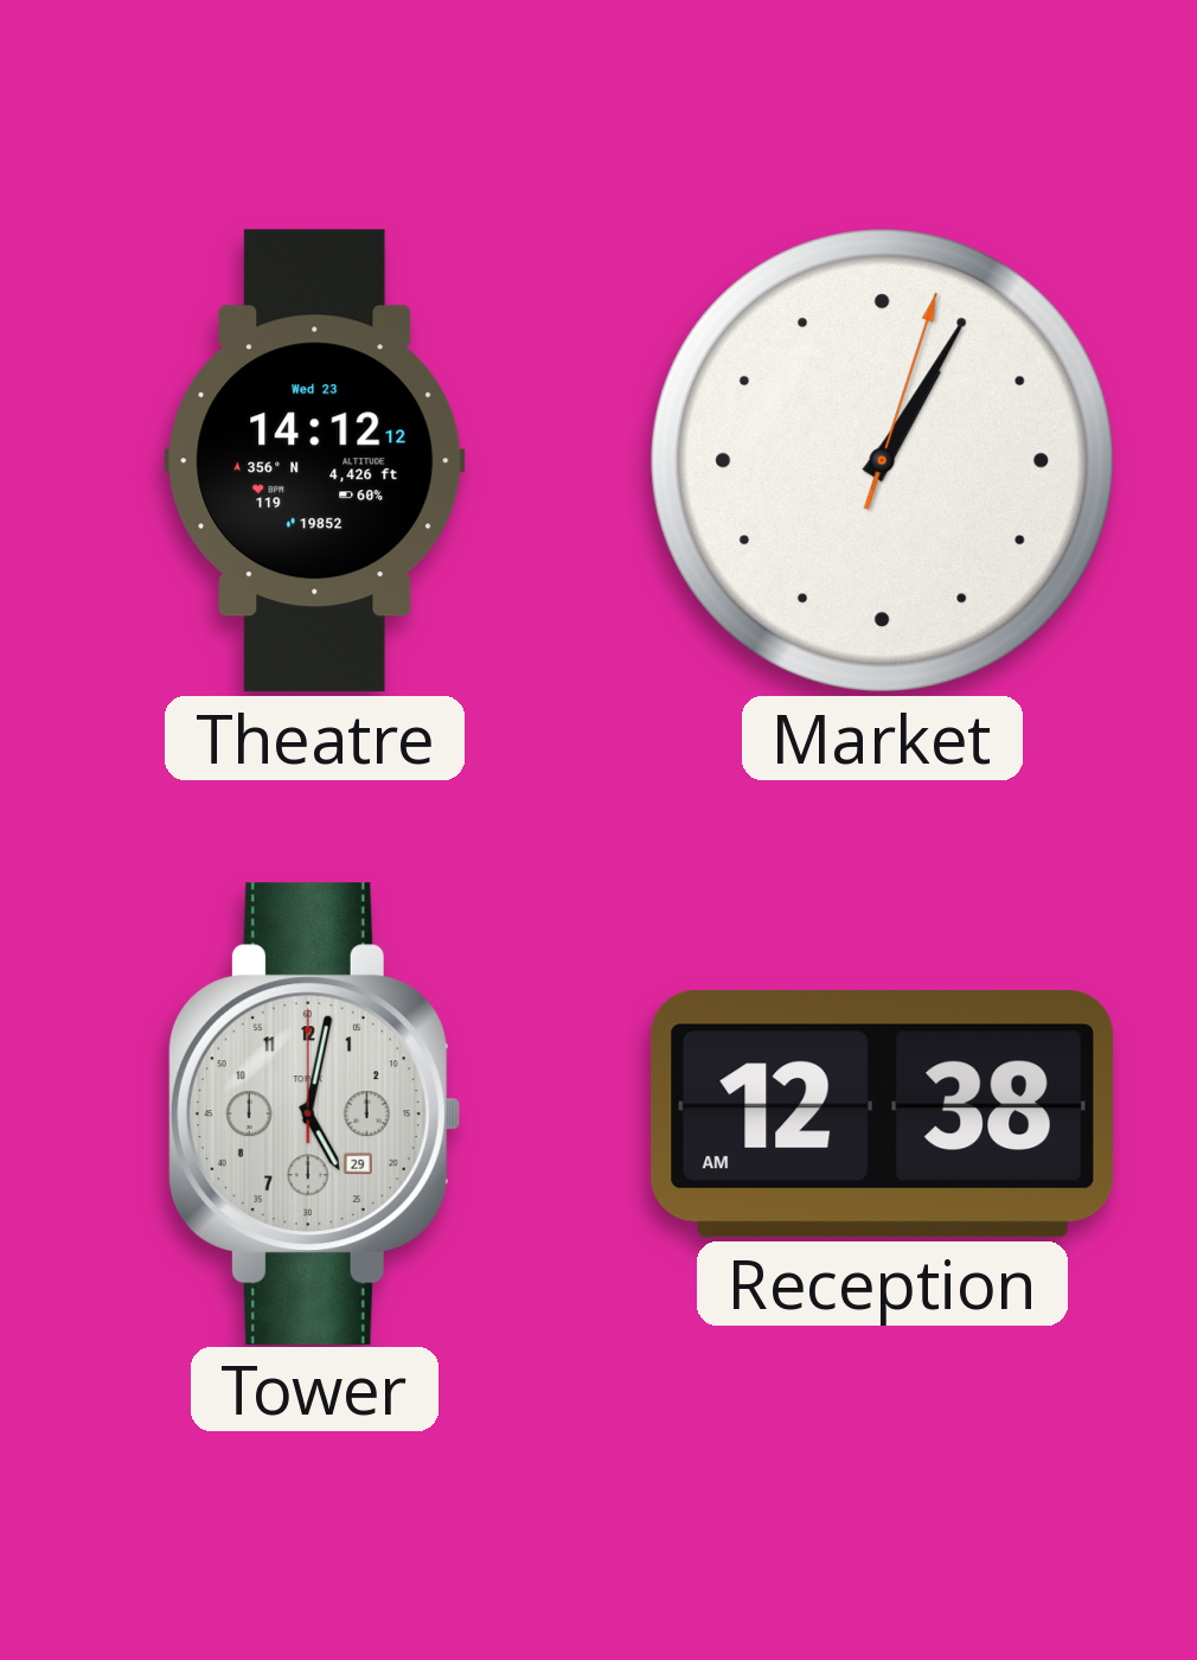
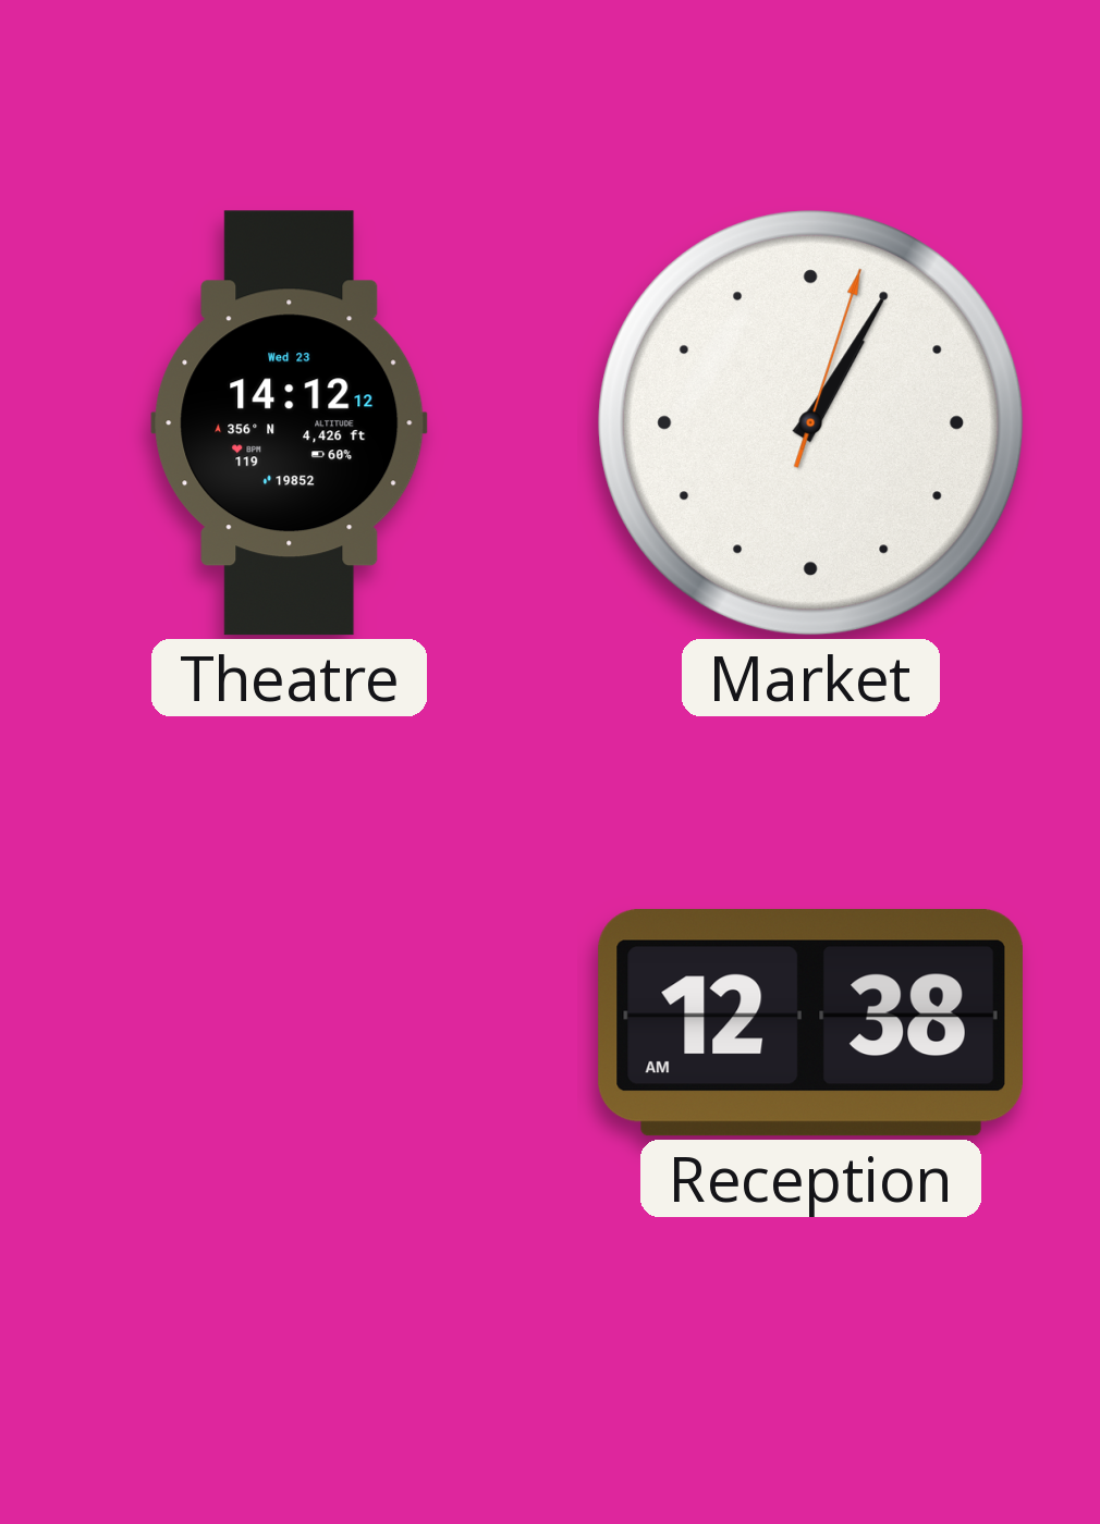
Tower: 5:02 -> none (314, 1113)
